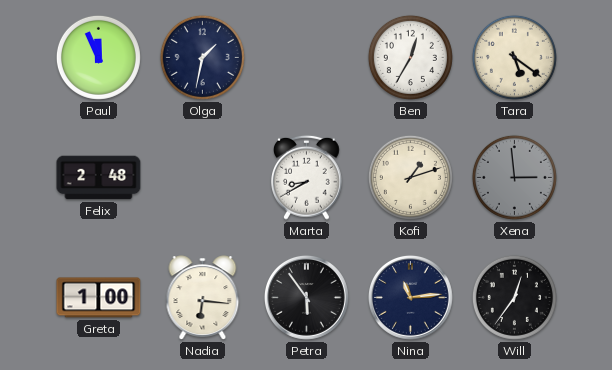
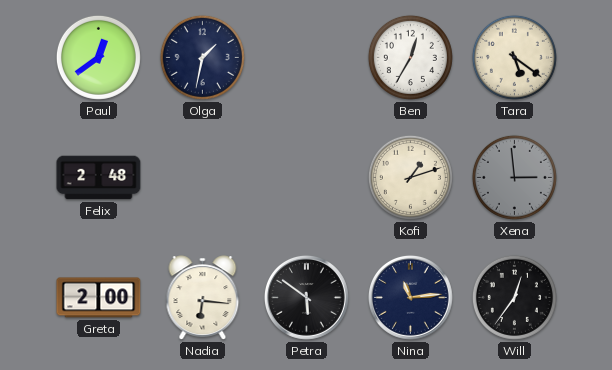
Paul: 11:56 -> 12:39 (98, 57)
Marta: 8:40 -> none (307, 177)
Greta: 1:00 -> 2:00 (99, 298)
Petra: 5:54 -> 5:51 (306, 297)
